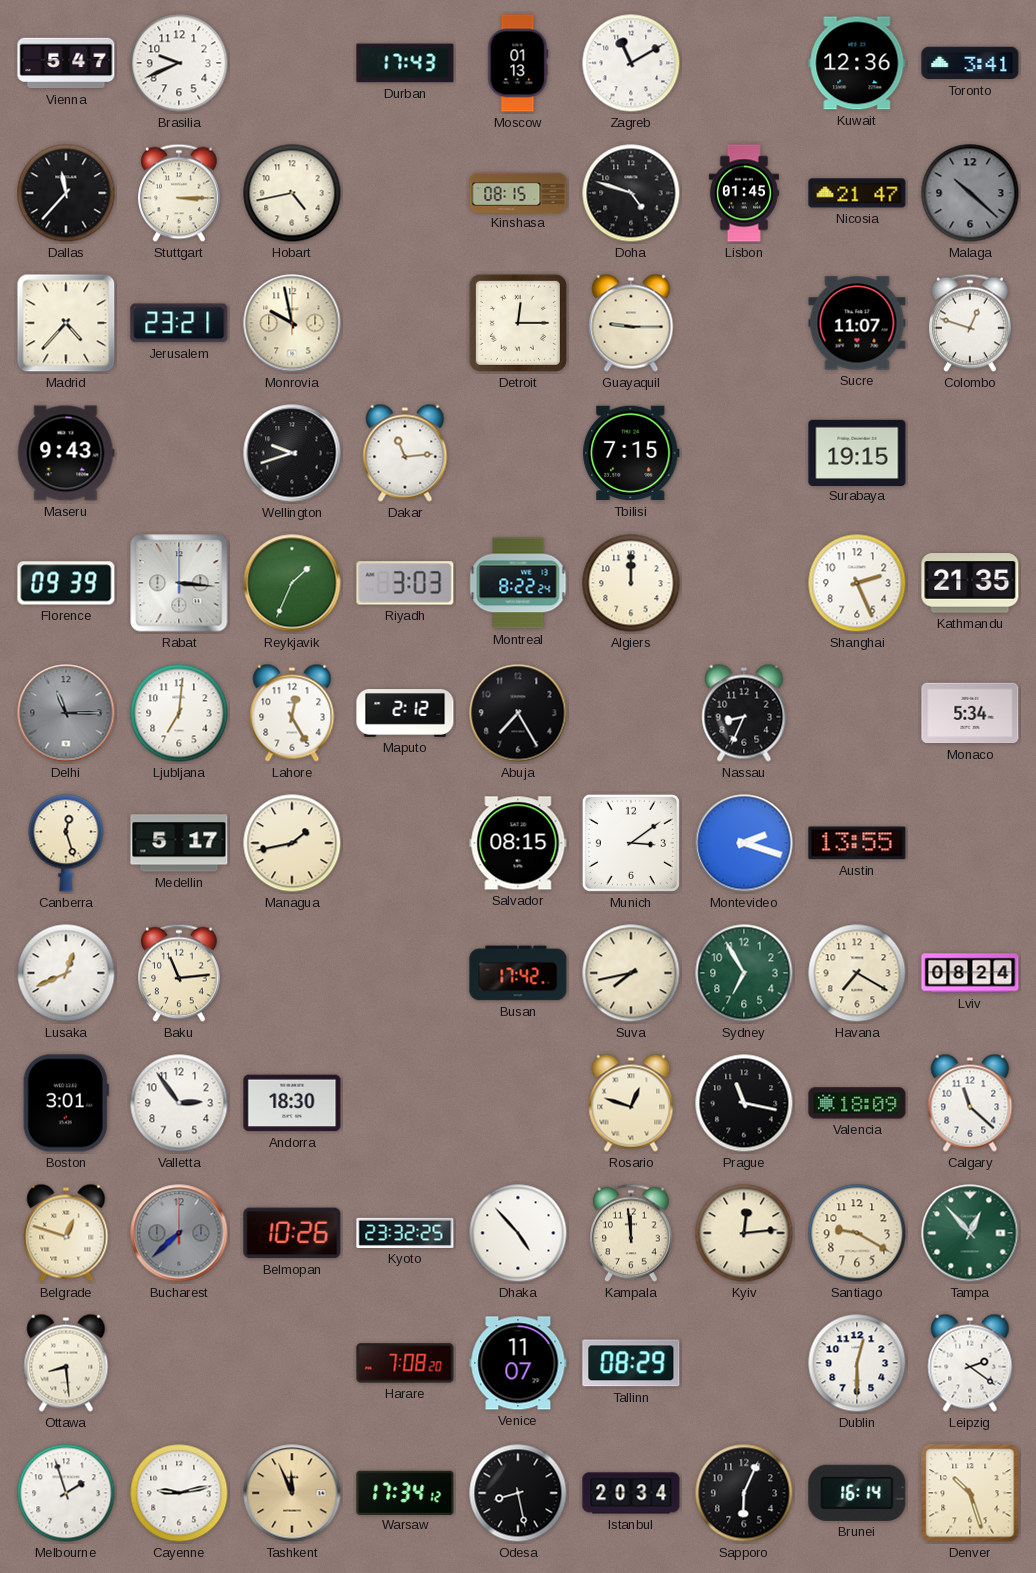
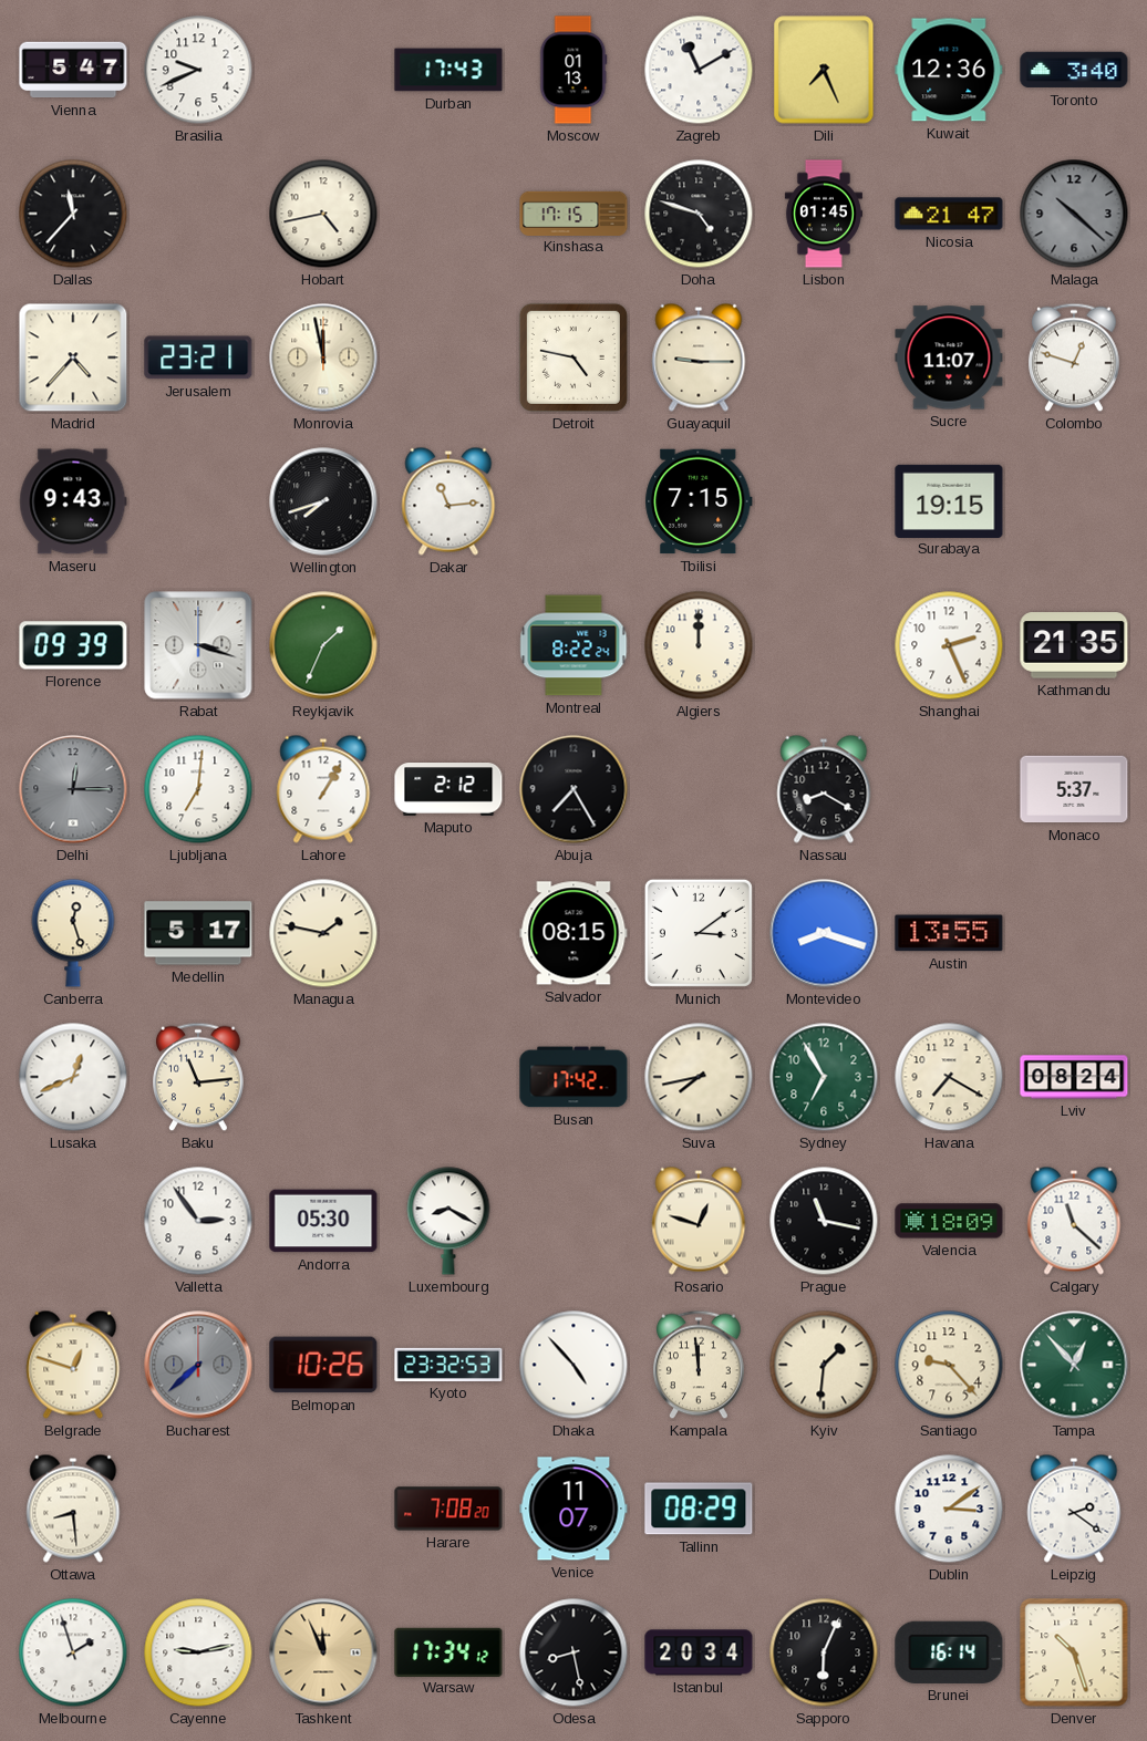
Dili: none -> 7:26 (824, 70)
Toronto: 3:41 -> 3:40 (1074, 70)
Stuttgart: 3:15 -> none (180, 193)
Kinshasa: 08:15 -> 17:15 (573, 213)
Monrovia: 9:58 -> 11:58 (323, 357)
Detroit: 12:15 -> 4:47 (573, 357)
Wellington: 9:42 -> 7:42 (323, 501)
Rabat: 3:16 -> 3:18 (198, 645)
Riyadh: 3:03 -> none (405, 583)
Delhi: 11:15 -> 12:15 (73, 789)
Lahore: 12:25 -> 1:05 (323, 789)
Nassau: 8:34 -> 8:20 (824, 789)
Monaco: 5:34 -> 5:37 (1074, 789)
Managua: 1:43 -> 1:47 (323, 933)
Montevideo: 2:18 -> 8:18 (824, 933)
Boston: 3:01 -> none (66, 1103)
Andorra: 18:30 -> 05:30 (323, 1221)
Luxembourg: none -> 8:20 (448, 1221)
Kyoto: 23:32:25 -> 23:32:53 (448, 1365)
Kyiv: 12:14 -> 1:31 (824, 1365)
Santiago: 9:20 -> 9:23 (949, 1365)
Dublin: 12:30 -> 3:09 (949, 1509)
